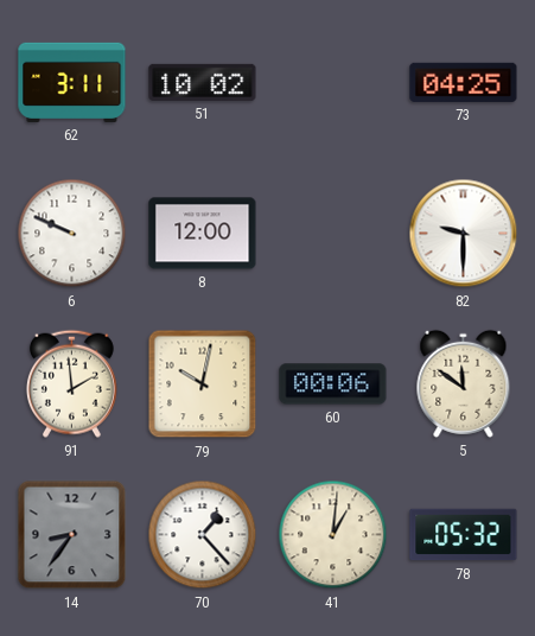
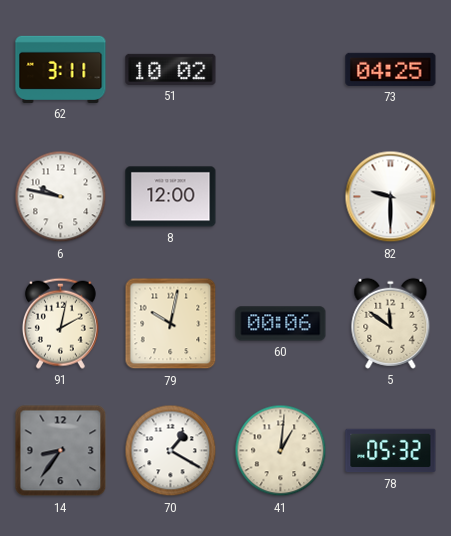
6: 9:49 -> 9:47 (61, 197)
91: 1:59 -> 2:02 (60, 323)
70: 1:23 -> 1:20 (171, 451)
